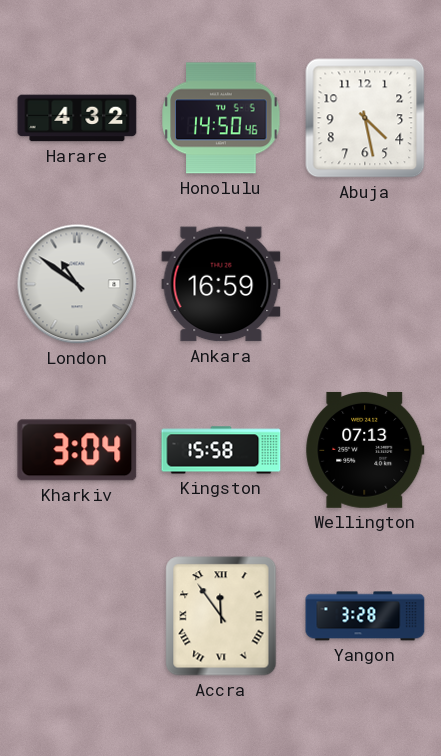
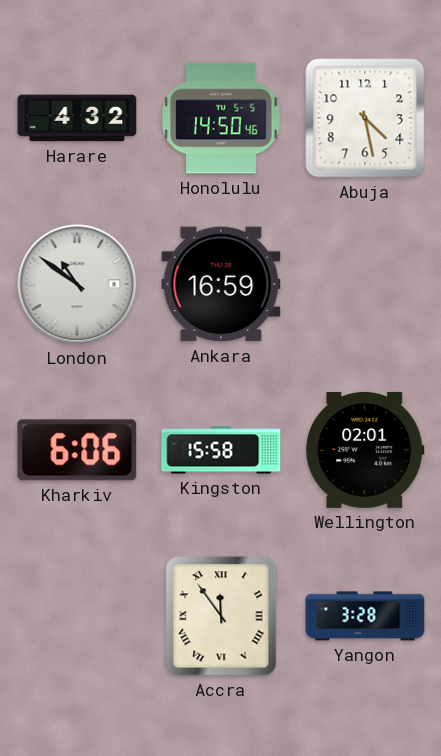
Kharkiv: 3:04 -> 6:06 (77, 450)
Wellington: 07:13 -> 02:01 (365, 450)
